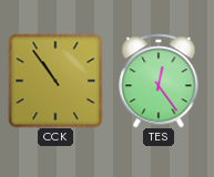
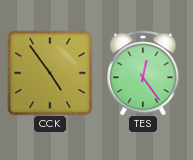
CCK: 10:54 -> 4:54 (50, 73)
